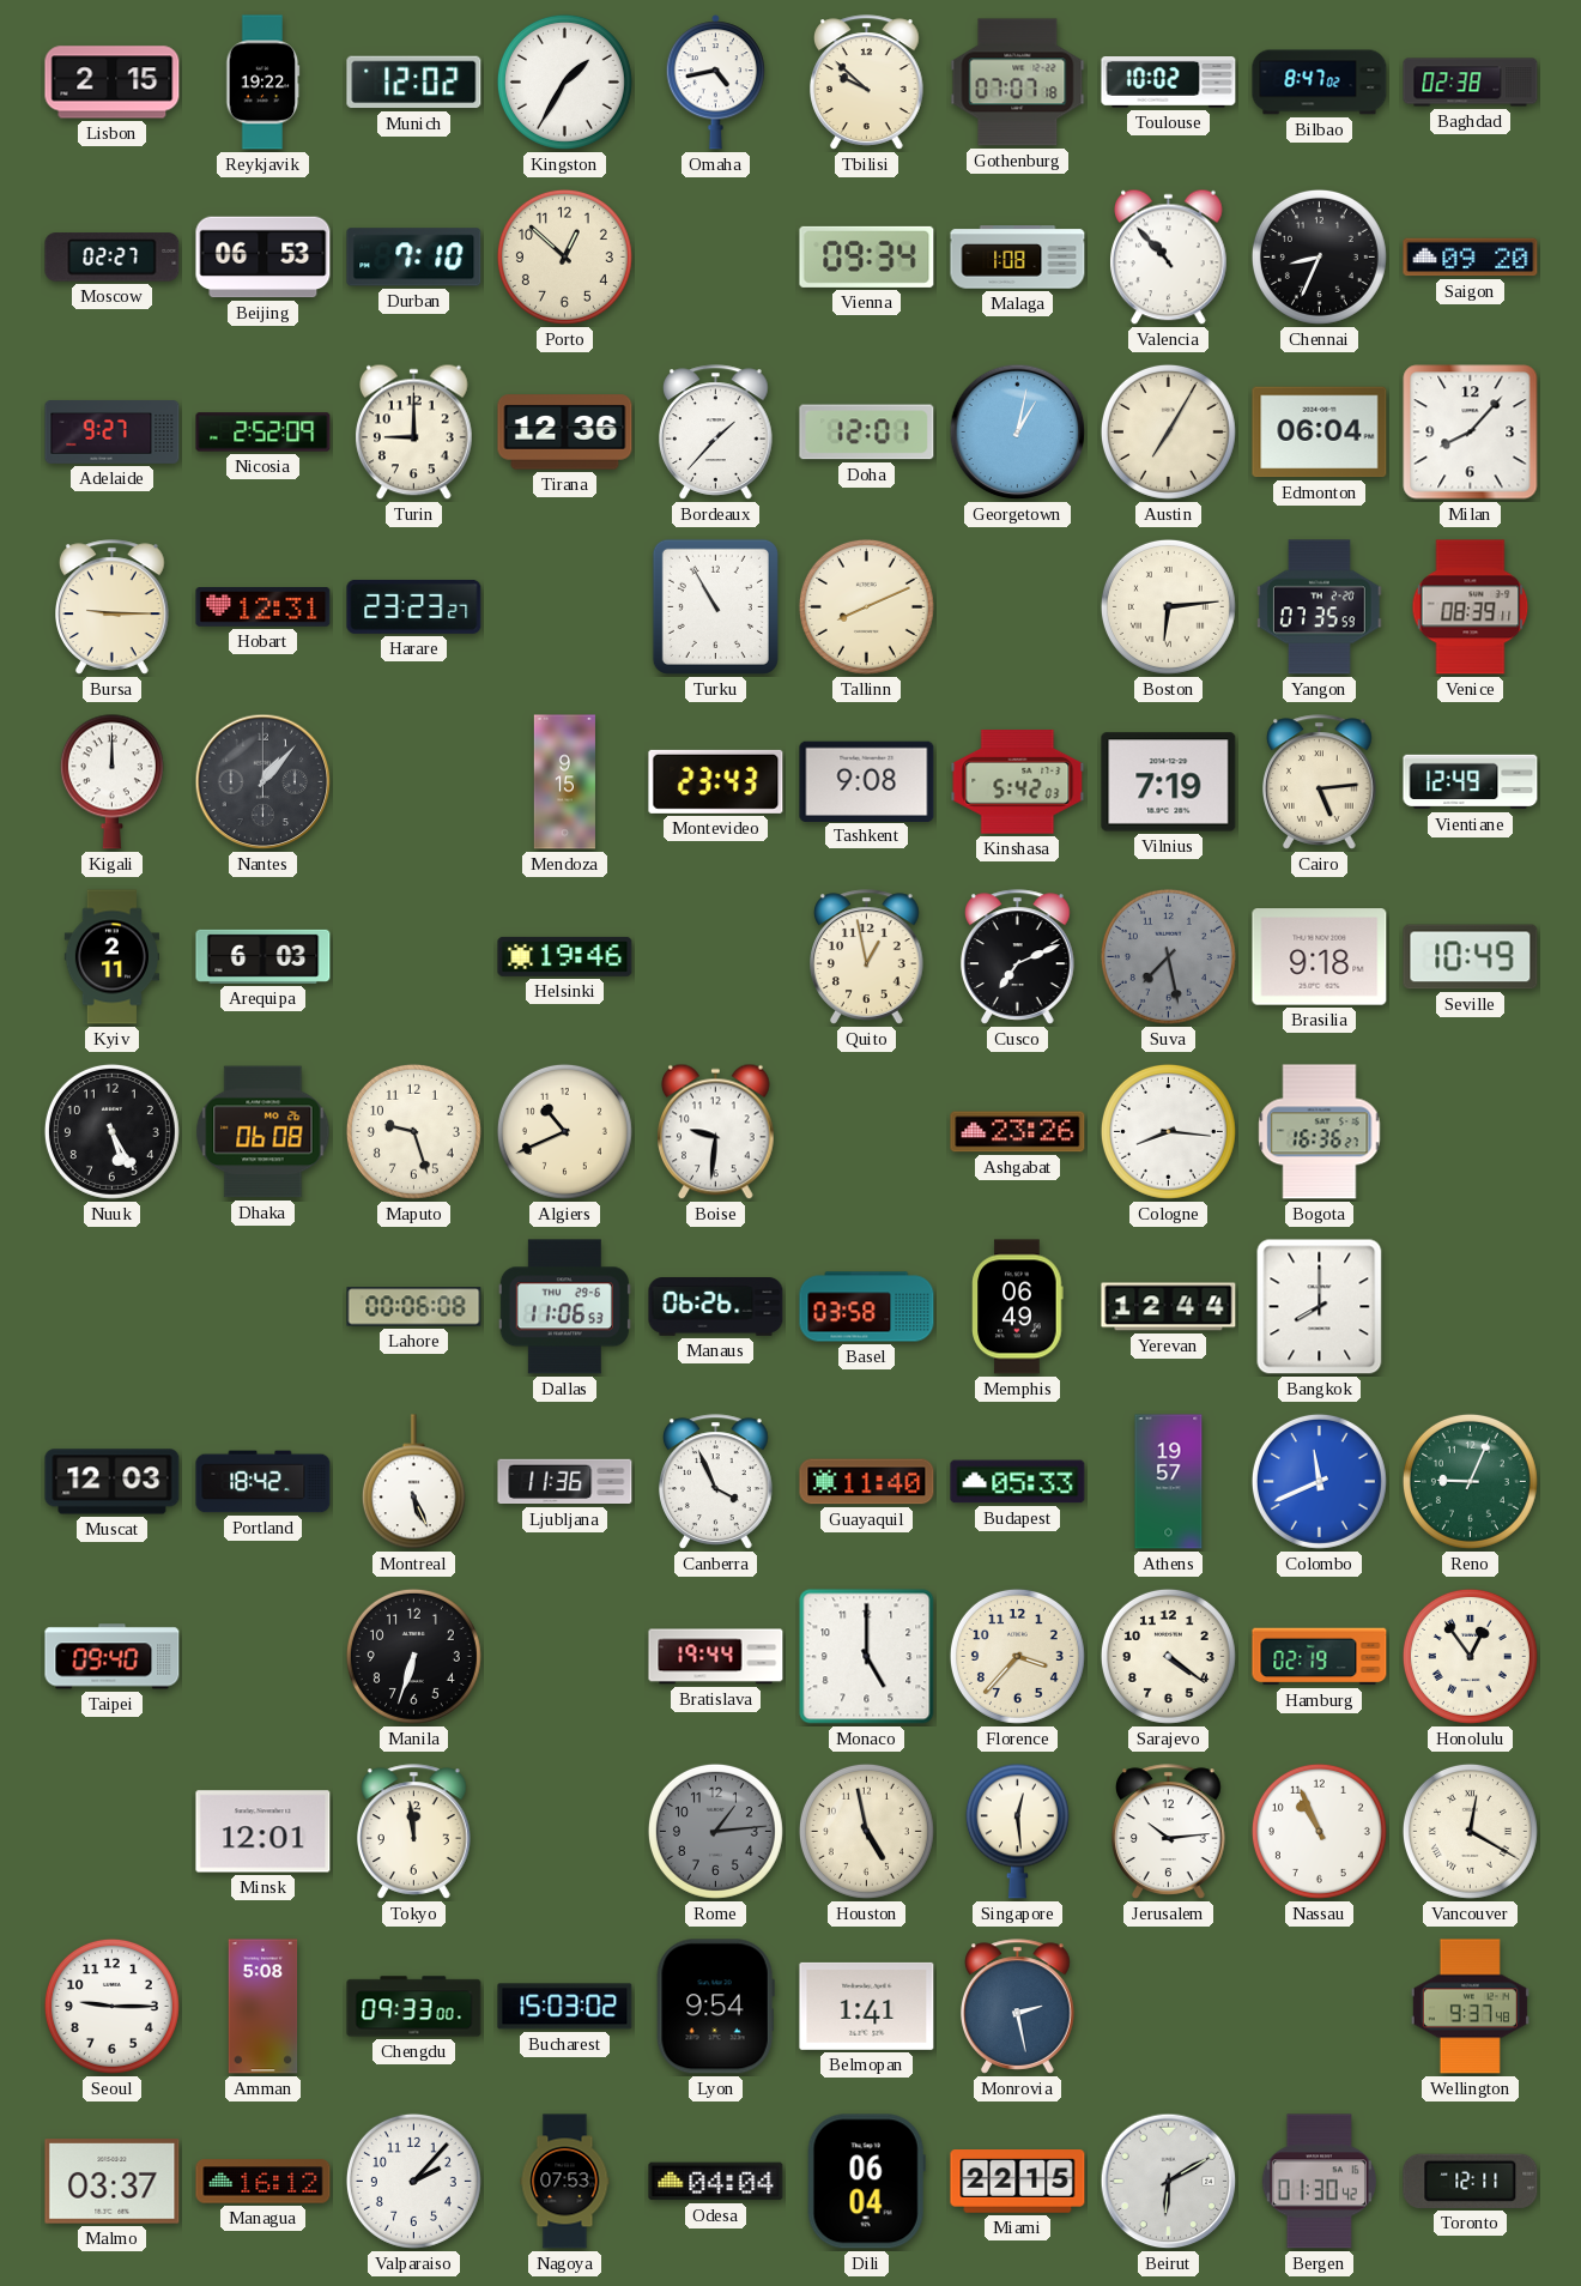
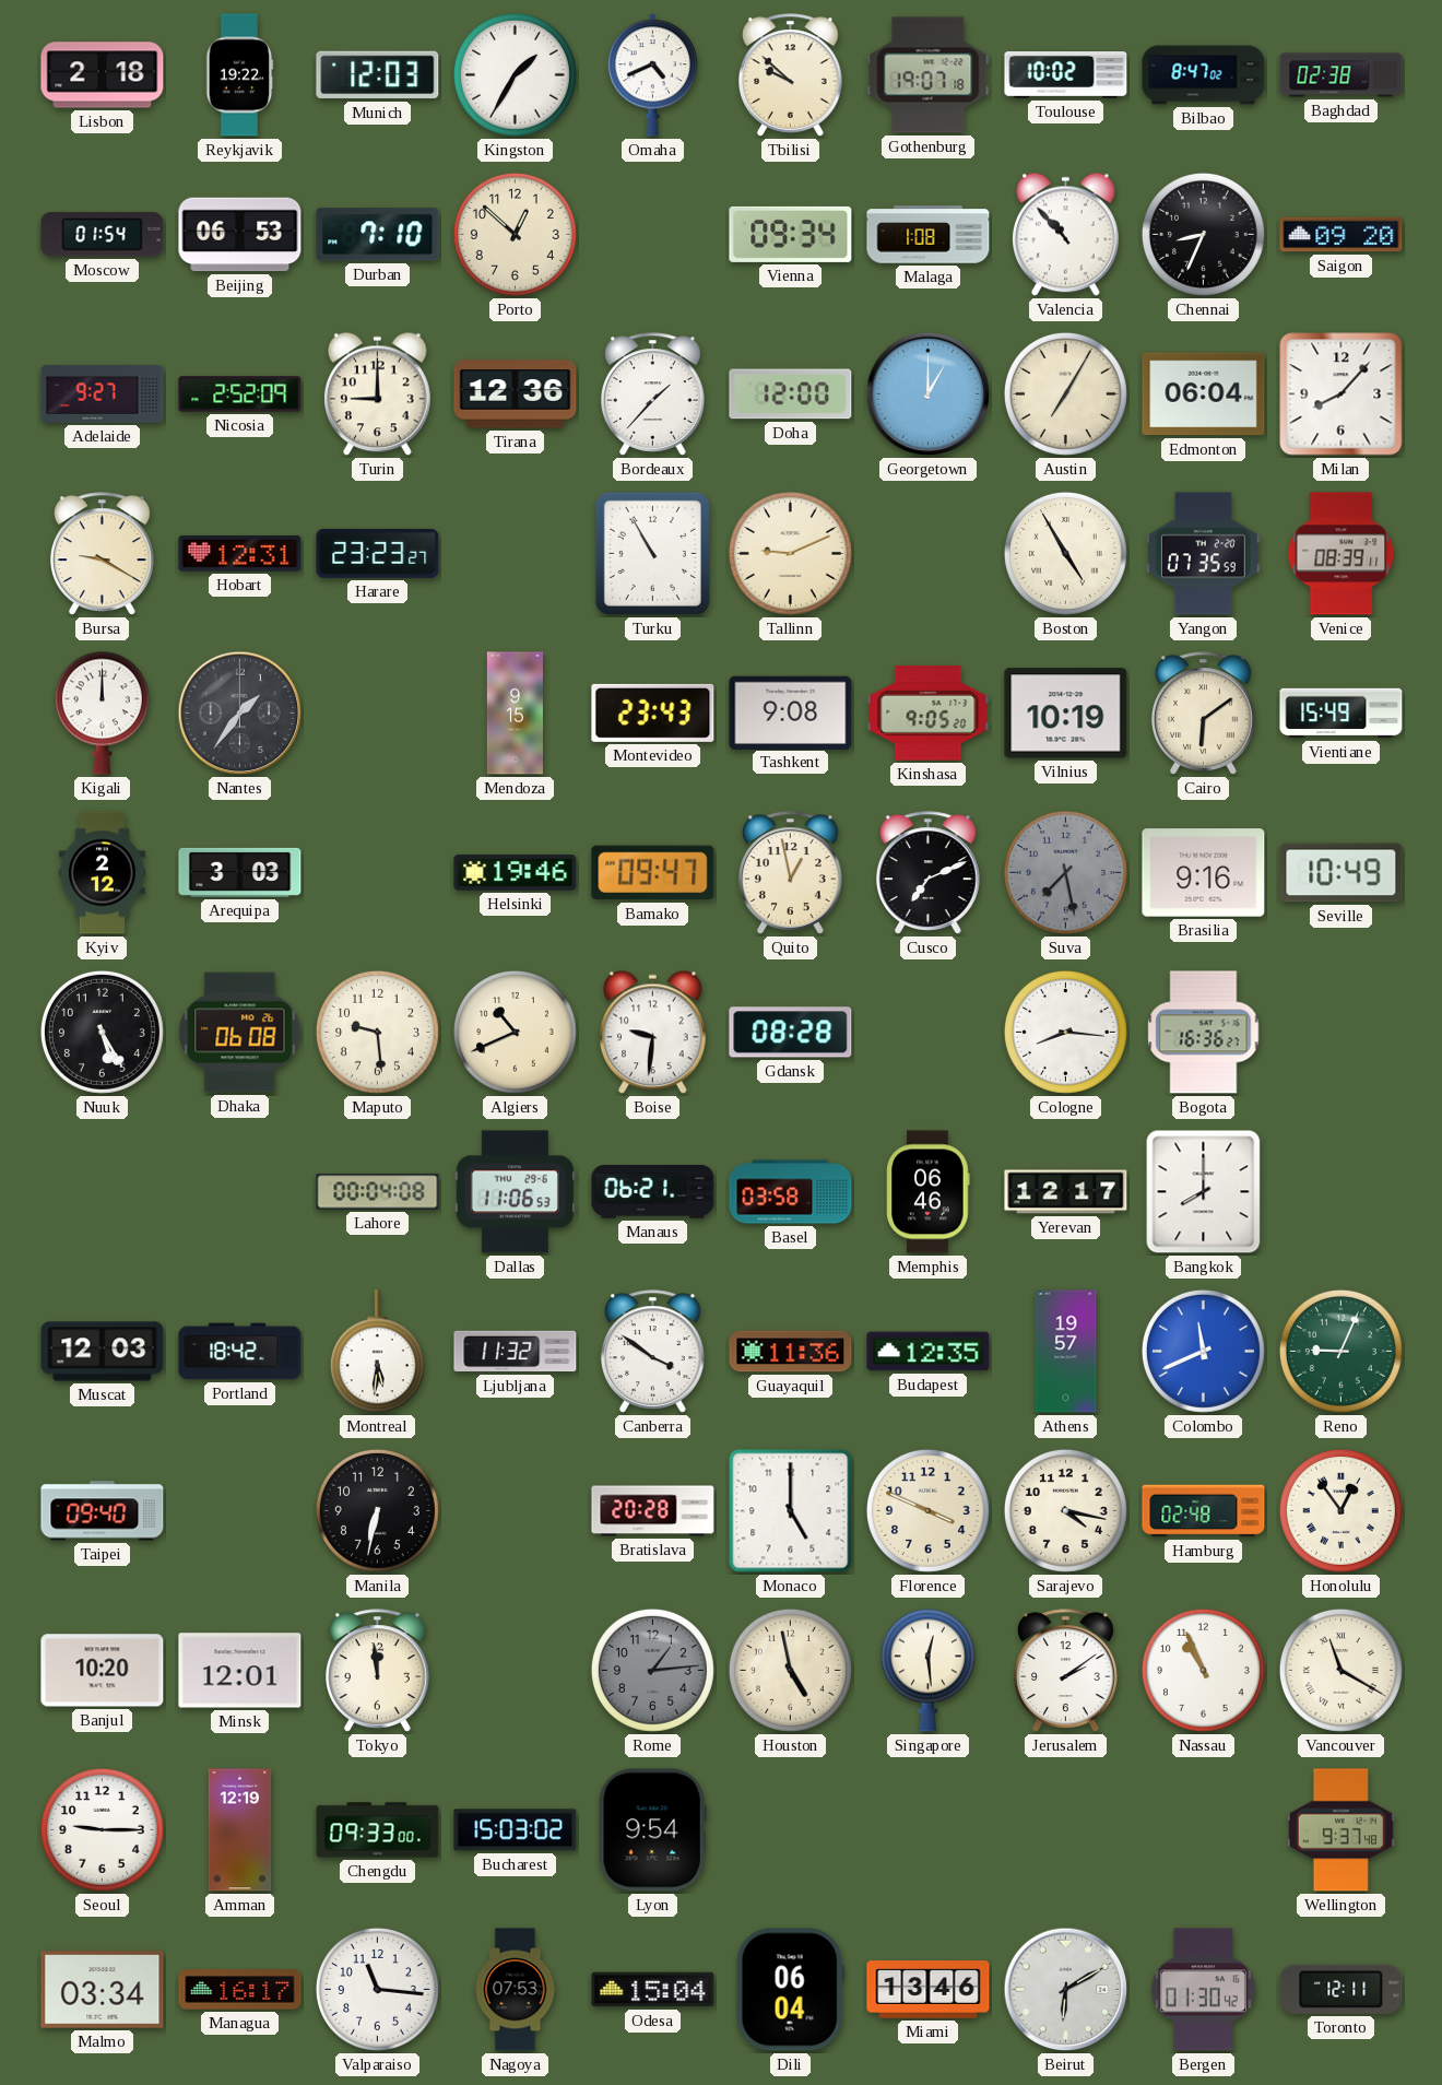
Lisbon: 2:15 -> 2:18 (103, 75)
Munich: 12:02 -> 12:03 (378, 75)
Omaha: 4:43 -> 4:41 (652, 75)
Gothenburg: 07:07 -> 19:07 (929, 75)
Moscow: 02:27 -> 01:54 (103, 235)
Doha: 12:01 -> 12:00 (791, 394)
Georgetown: 1:02 -> 1:00 (929, 394)
Bursa: 9:15 -> 9:20 (103, 554)
Tallinn: 8:11 -> 9:11 (790, 553)
Boston: 6:14 -> 4:55 (1065, 553)
Nantes: 1:07 -> 1:36 (240, 714)
Kinshasa: 5:42 -> 9:05 (929, 714)
Vilnius: 7:19 -> 10:19 (1066, 714)
Cairo: 5:14 -> 6:09 (1204, 714)
Vientiane: 12:49 -> 15:49 (1341, 714)
Kyiv: 2:11 -> 2:12 (102, 873)
Arequipa: 6:03 -> 3:03 (240, 872)
Bamako: none -> 09:47 (653, 873)
Brasilia: 9:18 -> 9:16 (1204, 873)
Maputo: 9:27 -> 9:29 (377, 1032)
Gdansk: none -> 08:28 (791, 1033)
Ashgabat: 23:26 -> none (1018, 1132)
Lahore: 00:06 -> 00:04 (378, 1192)
Manaus: 06:26 -> 06:21 (653, 1192)
Memphis: 06:49 -> 06:46 (929, 1192)
Yerevan: 12:44 -> 12:17 (1066, 1192)
Montreal: 5:26 -> 5:31 (377, 1352)
Ljubljana: 11:36 -> 11:32 (516, 1352)
Canberra: 3:56 -> 3:51 (653, 1352)
Guayaquil: 11:40 -> 11:36 (791, 1352)
Budapest: 05:33 -> 12:35 (929, 1352)
Manila: 6:33 -> 6:32 (377, 1510)
Bratislava: 19:44 -> 20:28 (653, 1511)
Florence: 3:37 -> 3:49 (927, 1510)
Sarajevo: 4:21 -> 4:17 (1065, 1510)
Hamburg: 02:19 -> 02:48 (1204, 1511)
Banjul: none -> 10:20 (103, 1671)
Jerusalem: 10:14 -> 2:09 (1066, 1671)
Vancouver: 12:20 -> 11:20 (1340, 1670)
Amman: 5:08 -> 12:19 (240, 1830)
Belmopan: 1:41 -> none (867, 2006)
Monrovia: 2:28 -> none (1018, 2007)
Malmo: 03:37 -> 03:34 (103, 1990)
Managua: 16:12 -> 16:17 (240, 1990)
Valparaiso: 2:07 -> 11:16 (377, 1989)
Odesa: 04:04 -> 15:04 (653, 1990)
Miami: 22:15 -> 13:46 (929, 1990)
